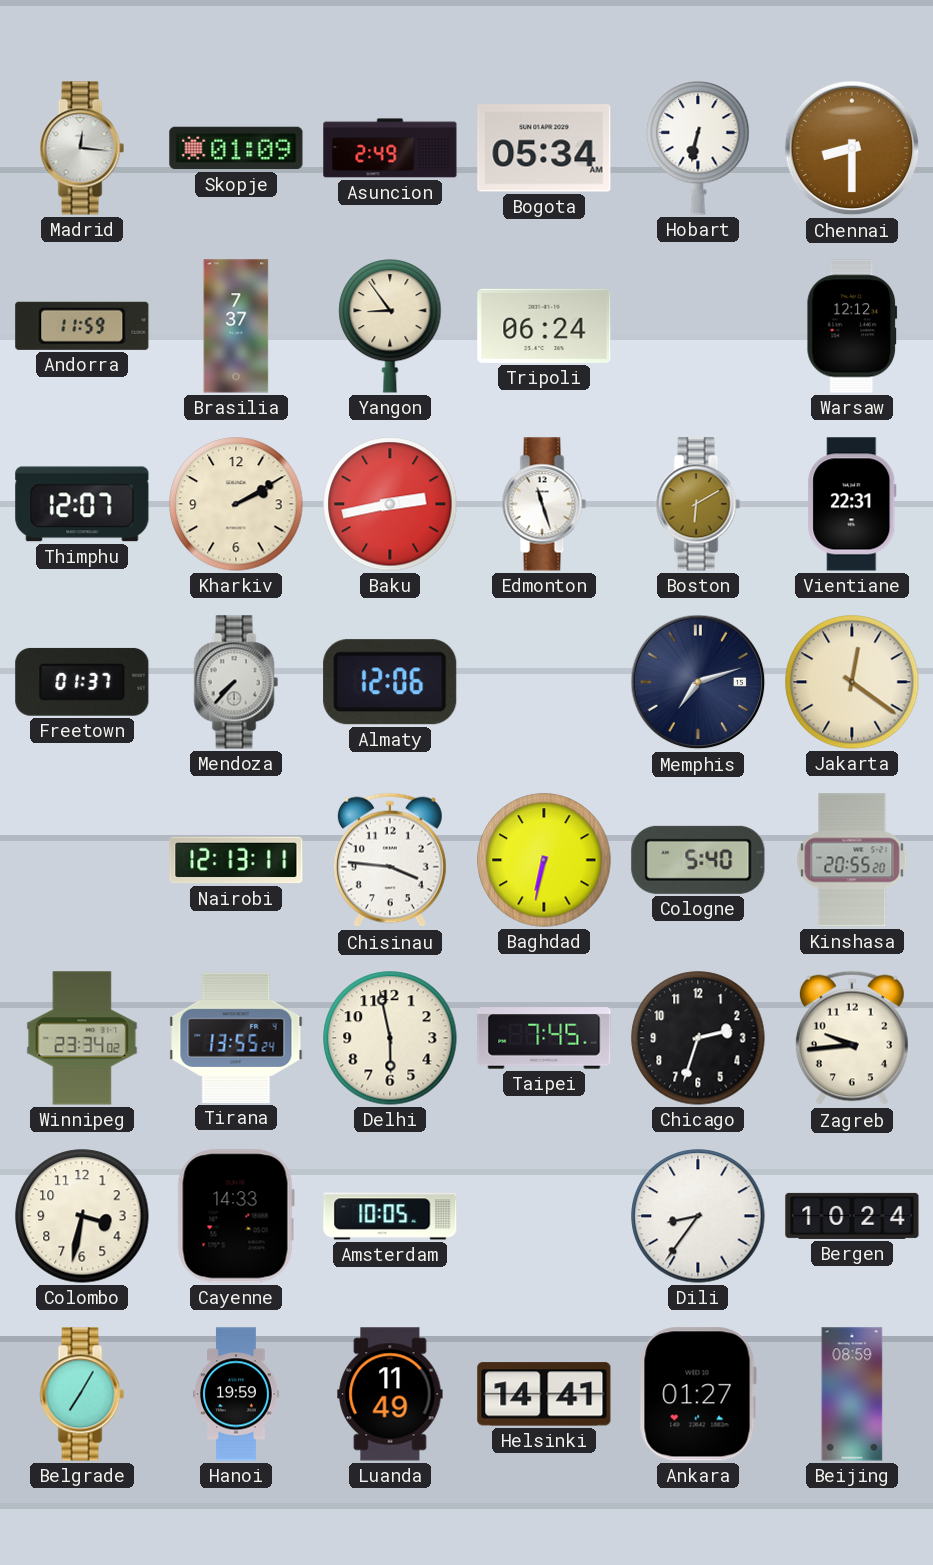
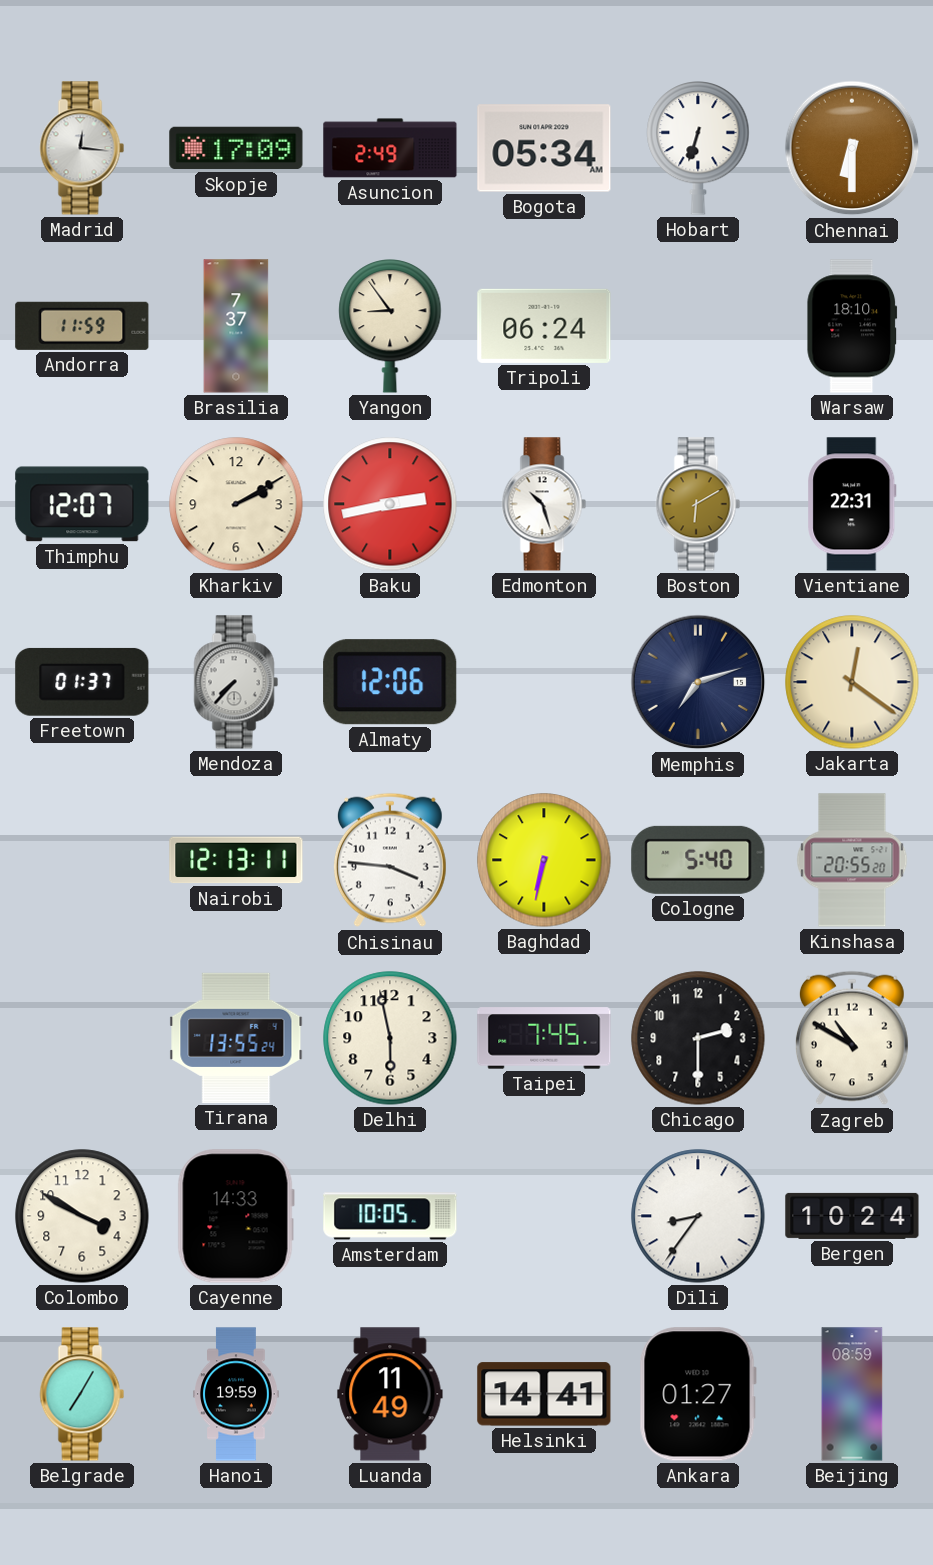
Skopje: 01:09 -> 17:09 (236, 148)
Hobart: 6:32 -> 6:33 (698, 149)
Chennai: 8:30 -> 6:30 (852, 148)
Warsaw: 12:12 -> 18:10 (852, 326)
Edmonton: 11:27 -> 10:27 (544, 504)
Winnipeg: 23:34 -> none (82, 1038)
Chicago: 2:33 -> 2:30 (698, 1038)
Zagreb: 9:44 -> 10:50 (852, 1038)
Colombo: 3:32 -> 3:50 (82, 1216)
